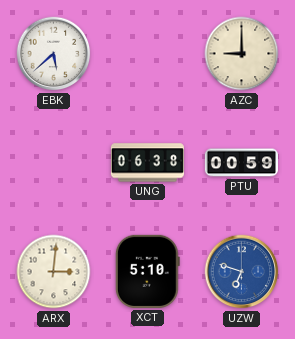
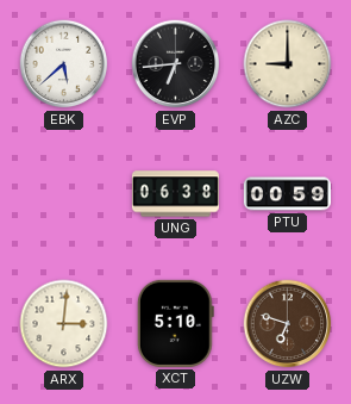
EVP: none -> 6:44 (176, 64)
UZW dial: blue -> brown (288, 324)
